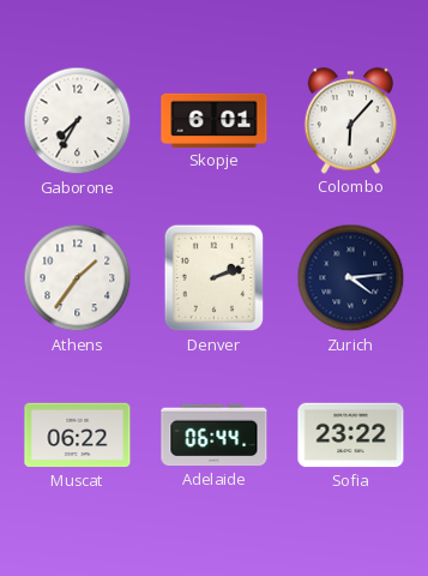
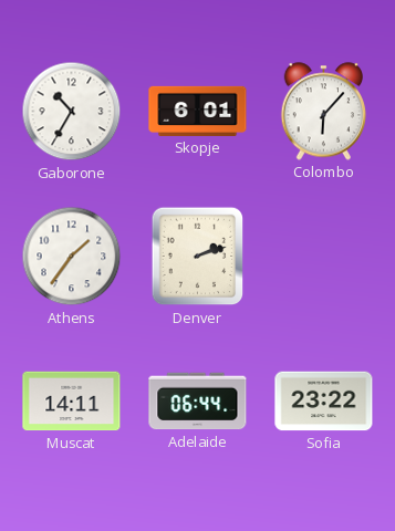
Gaborone: 7:35 -> 10:35 (72, 112)
Zurich: 4:14 -> none (351, 278)
Muscat: 06:22 -> 14:11 (72, 402)
